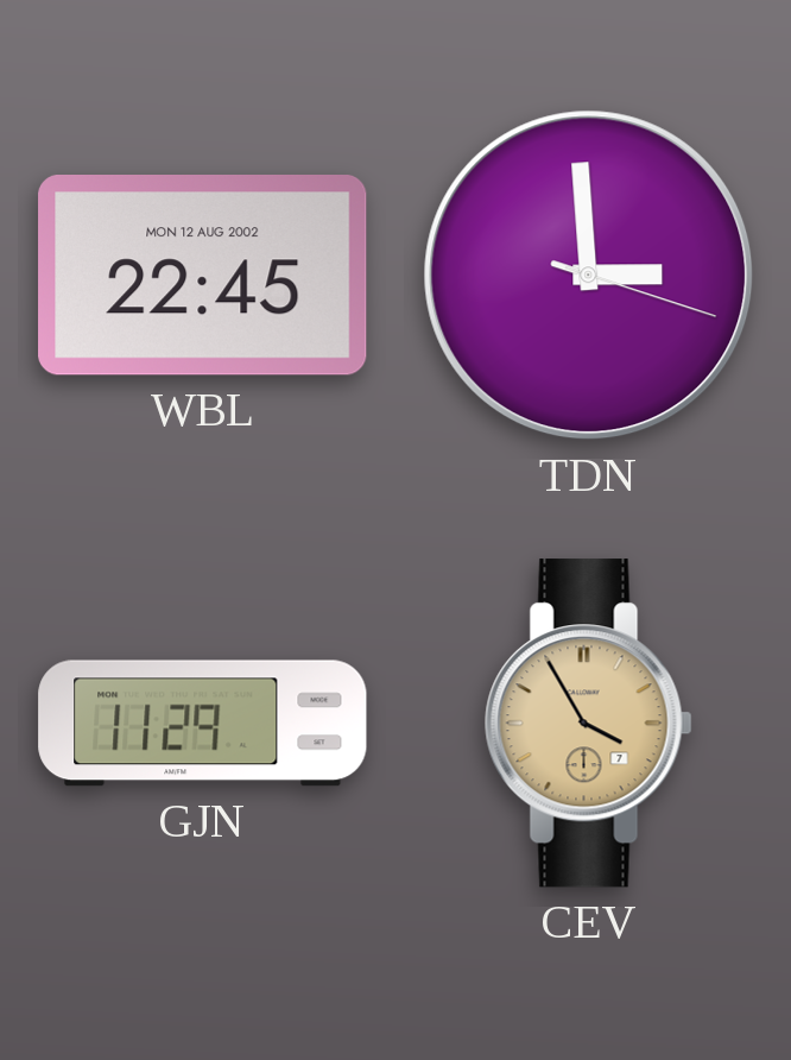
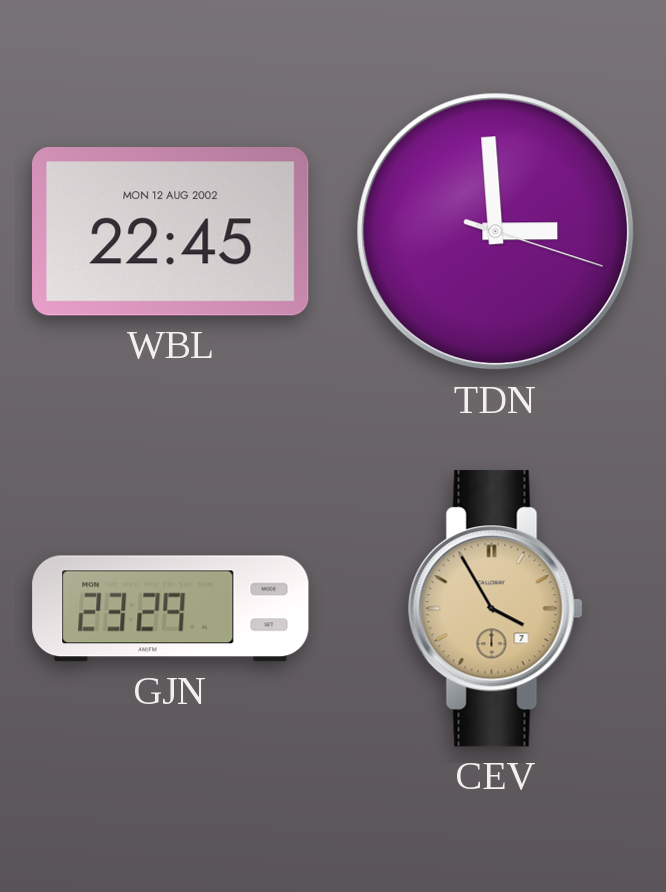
GJN: 11:29 -> 23:29 (171, 609)
